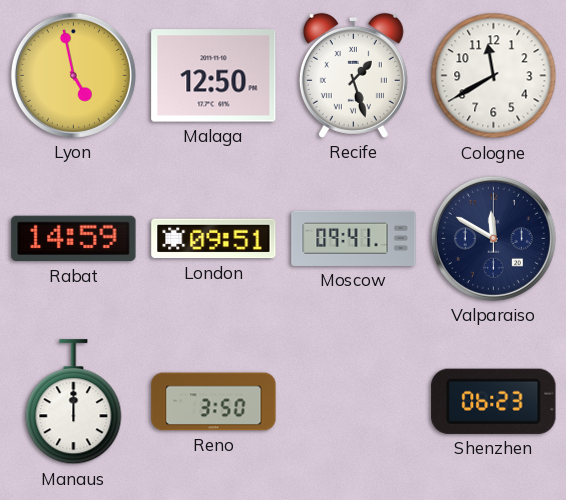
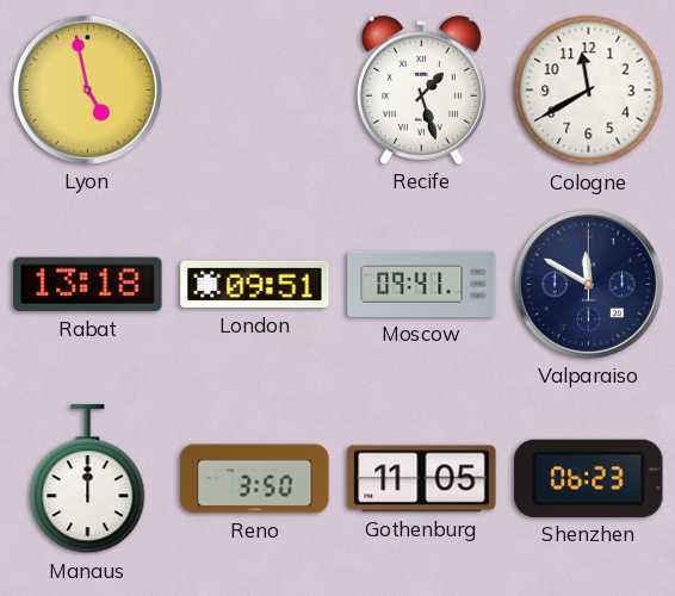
Malaga: 12:50 -> none (214, 76)
Rabat: 14:59 -> 13:18 (88, 285)
Gothenburg: none -> 11:05 (422, 479)
